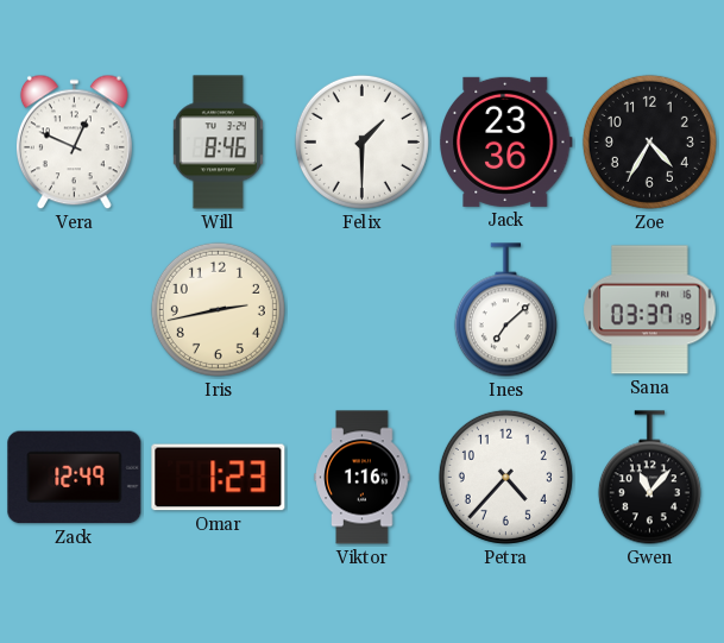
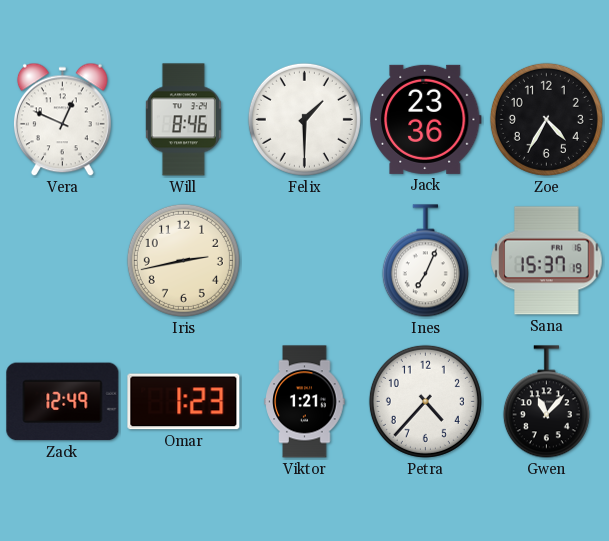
Ines: 7:08 -> 7:04 (425, 261)
Sana: 03:37 -> 15:37 (547, 261)
Viktor: 1:16 -> 1:21 (305, 402)
